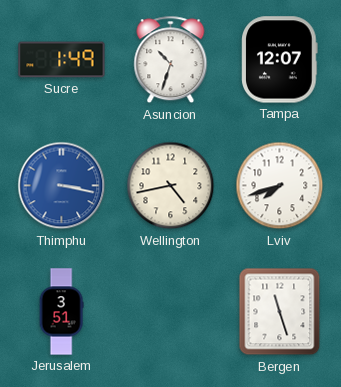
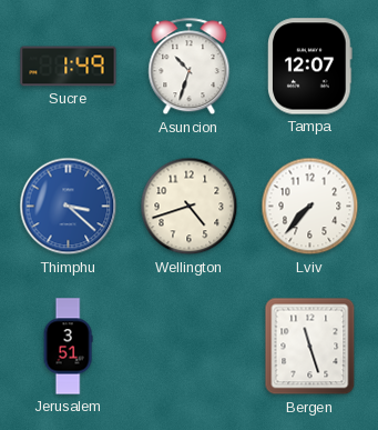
Thimphu: 3:17 -> 3:22 (69, 207)
Wellington: 4:43 -> 4:42 (190, 207)
Lviv: 7:42 -> 7:37 (310, 207)
